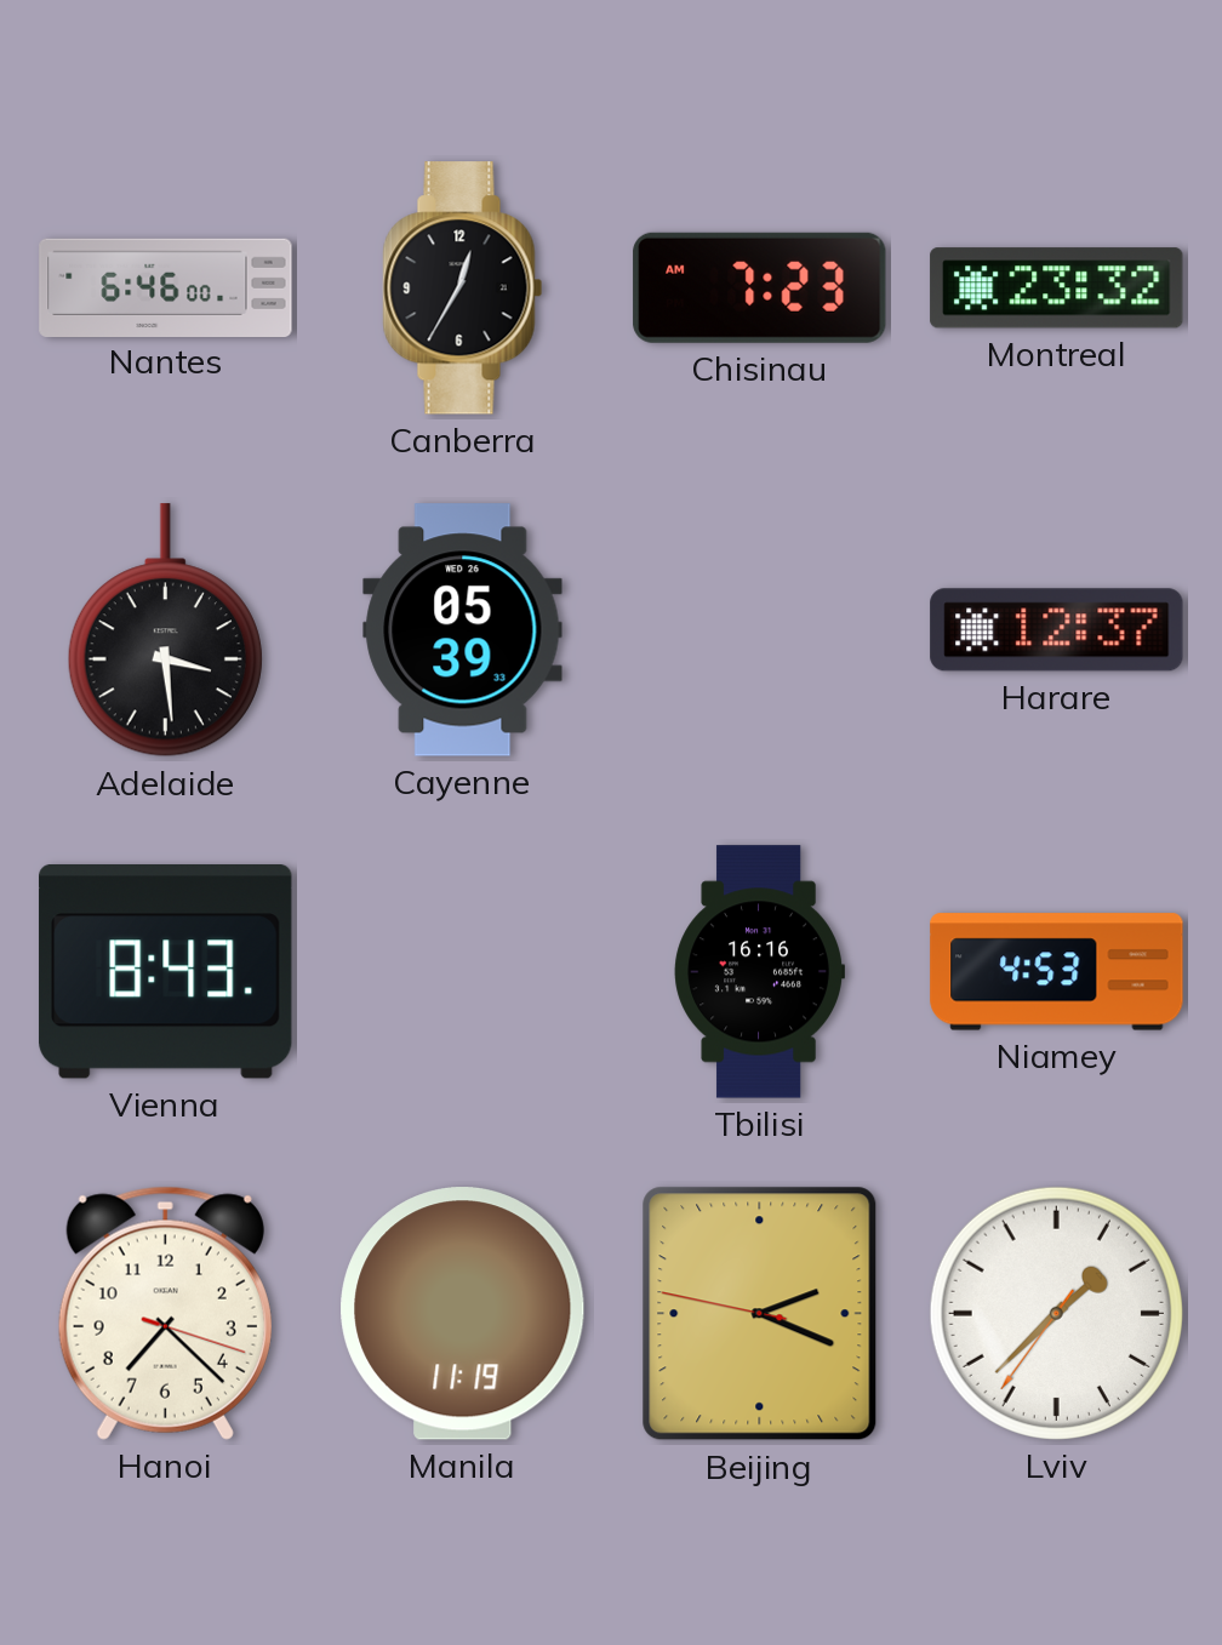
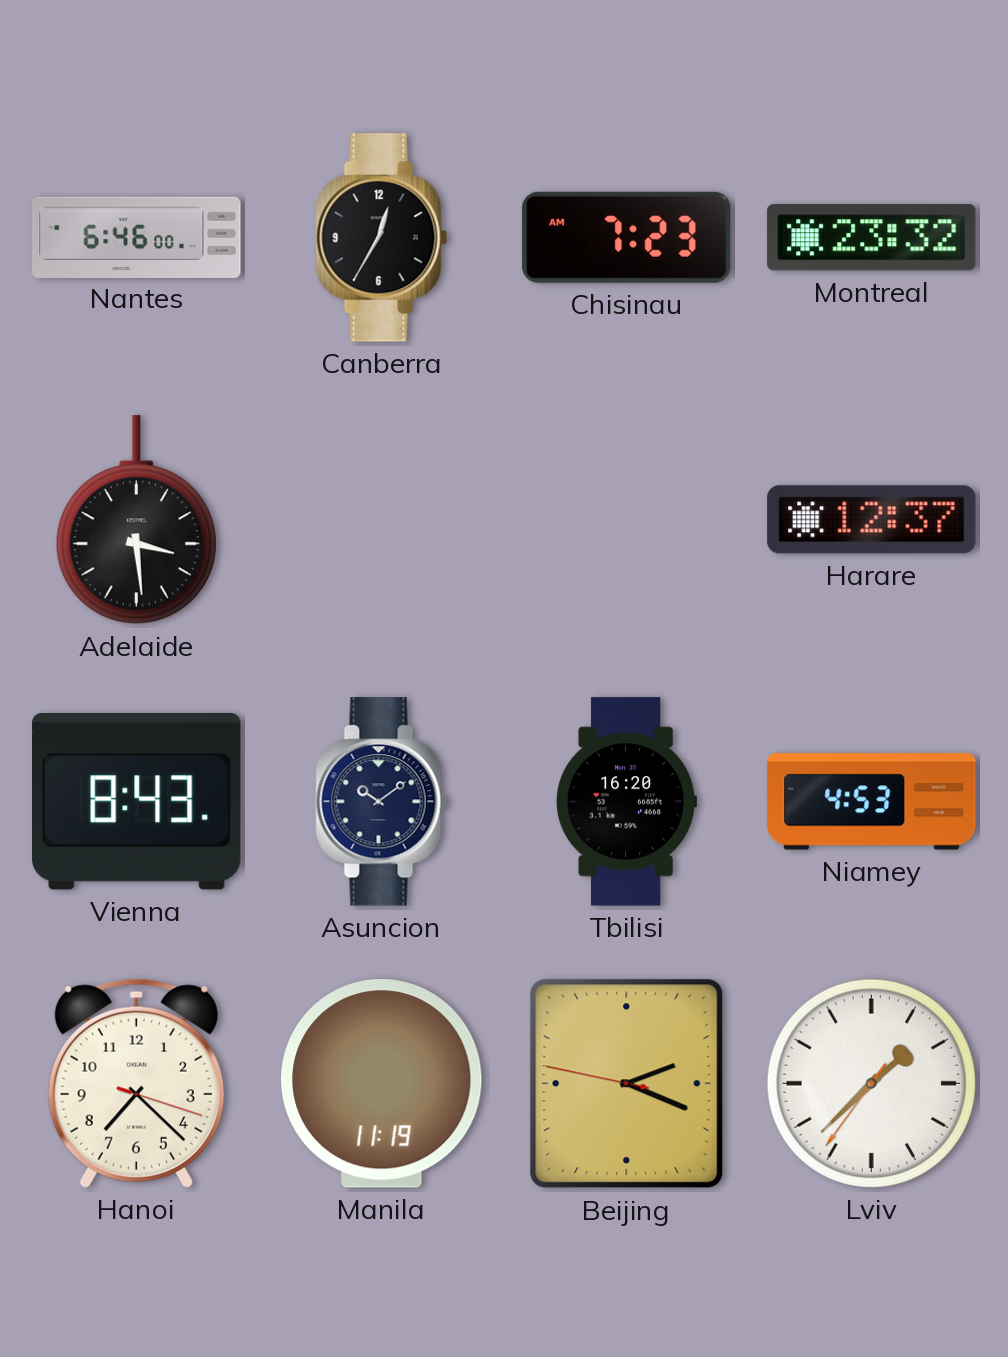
Cayenne: 05:39 -> none (463, 630)
Asuncion: none -> 10:09 (382, 802)
Tbilisi: 16:16 -> 16:20 (626, 802)
